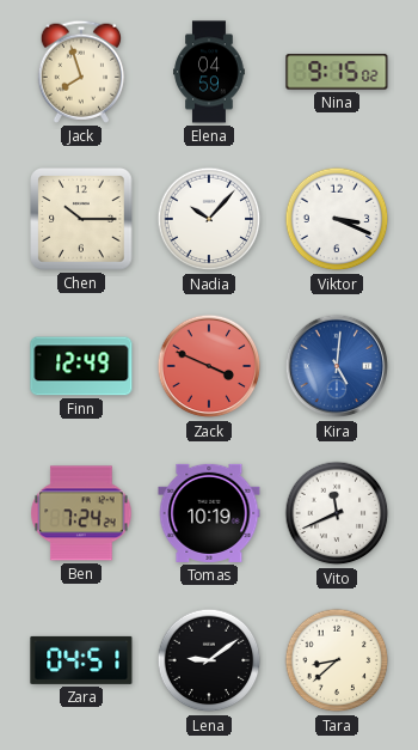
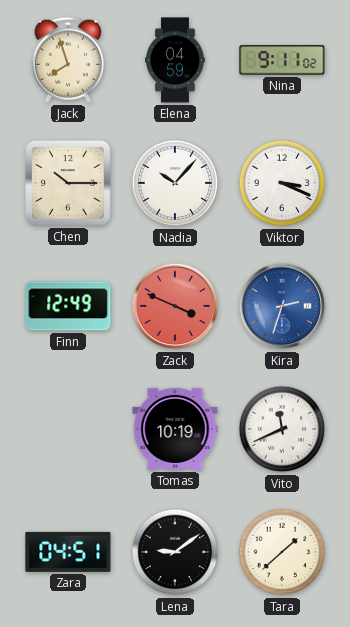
Nina: 9:15 -> 9:11 (282, 60)
Kira: 5:01 -> 2:33 (282, 306)
Ben: 7:24 -> none (81, 513)
Tara: 8:38 -> 1:38 (282, 552)
